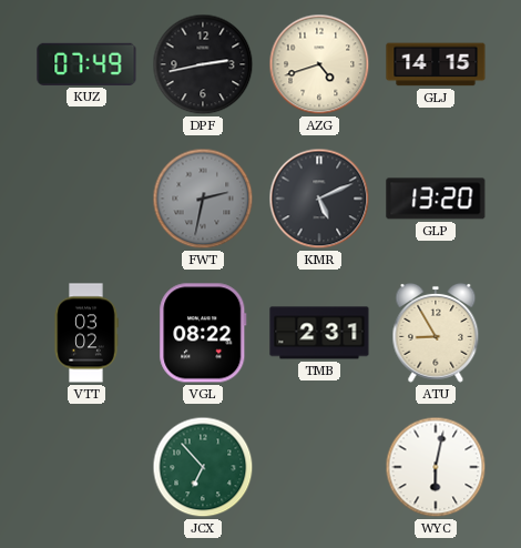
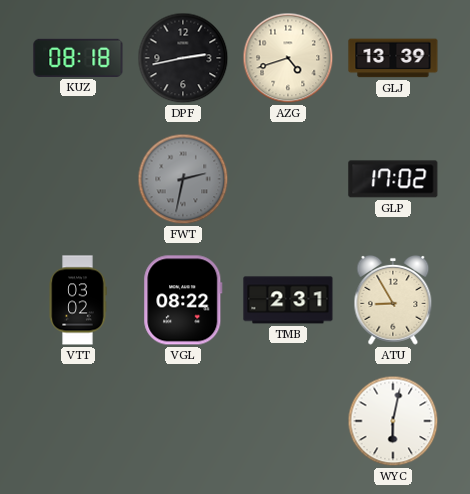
KUZ: 07:49 -> 08:18 (78, 58)
GLJ: 14:15 -> 13:39 (393, 58)
KMR: 5:11 -> none (319, 199)
GLP: 13:20 -> 17:02 (393, 179)
JCX: 6:53 -> none (203, 467)
